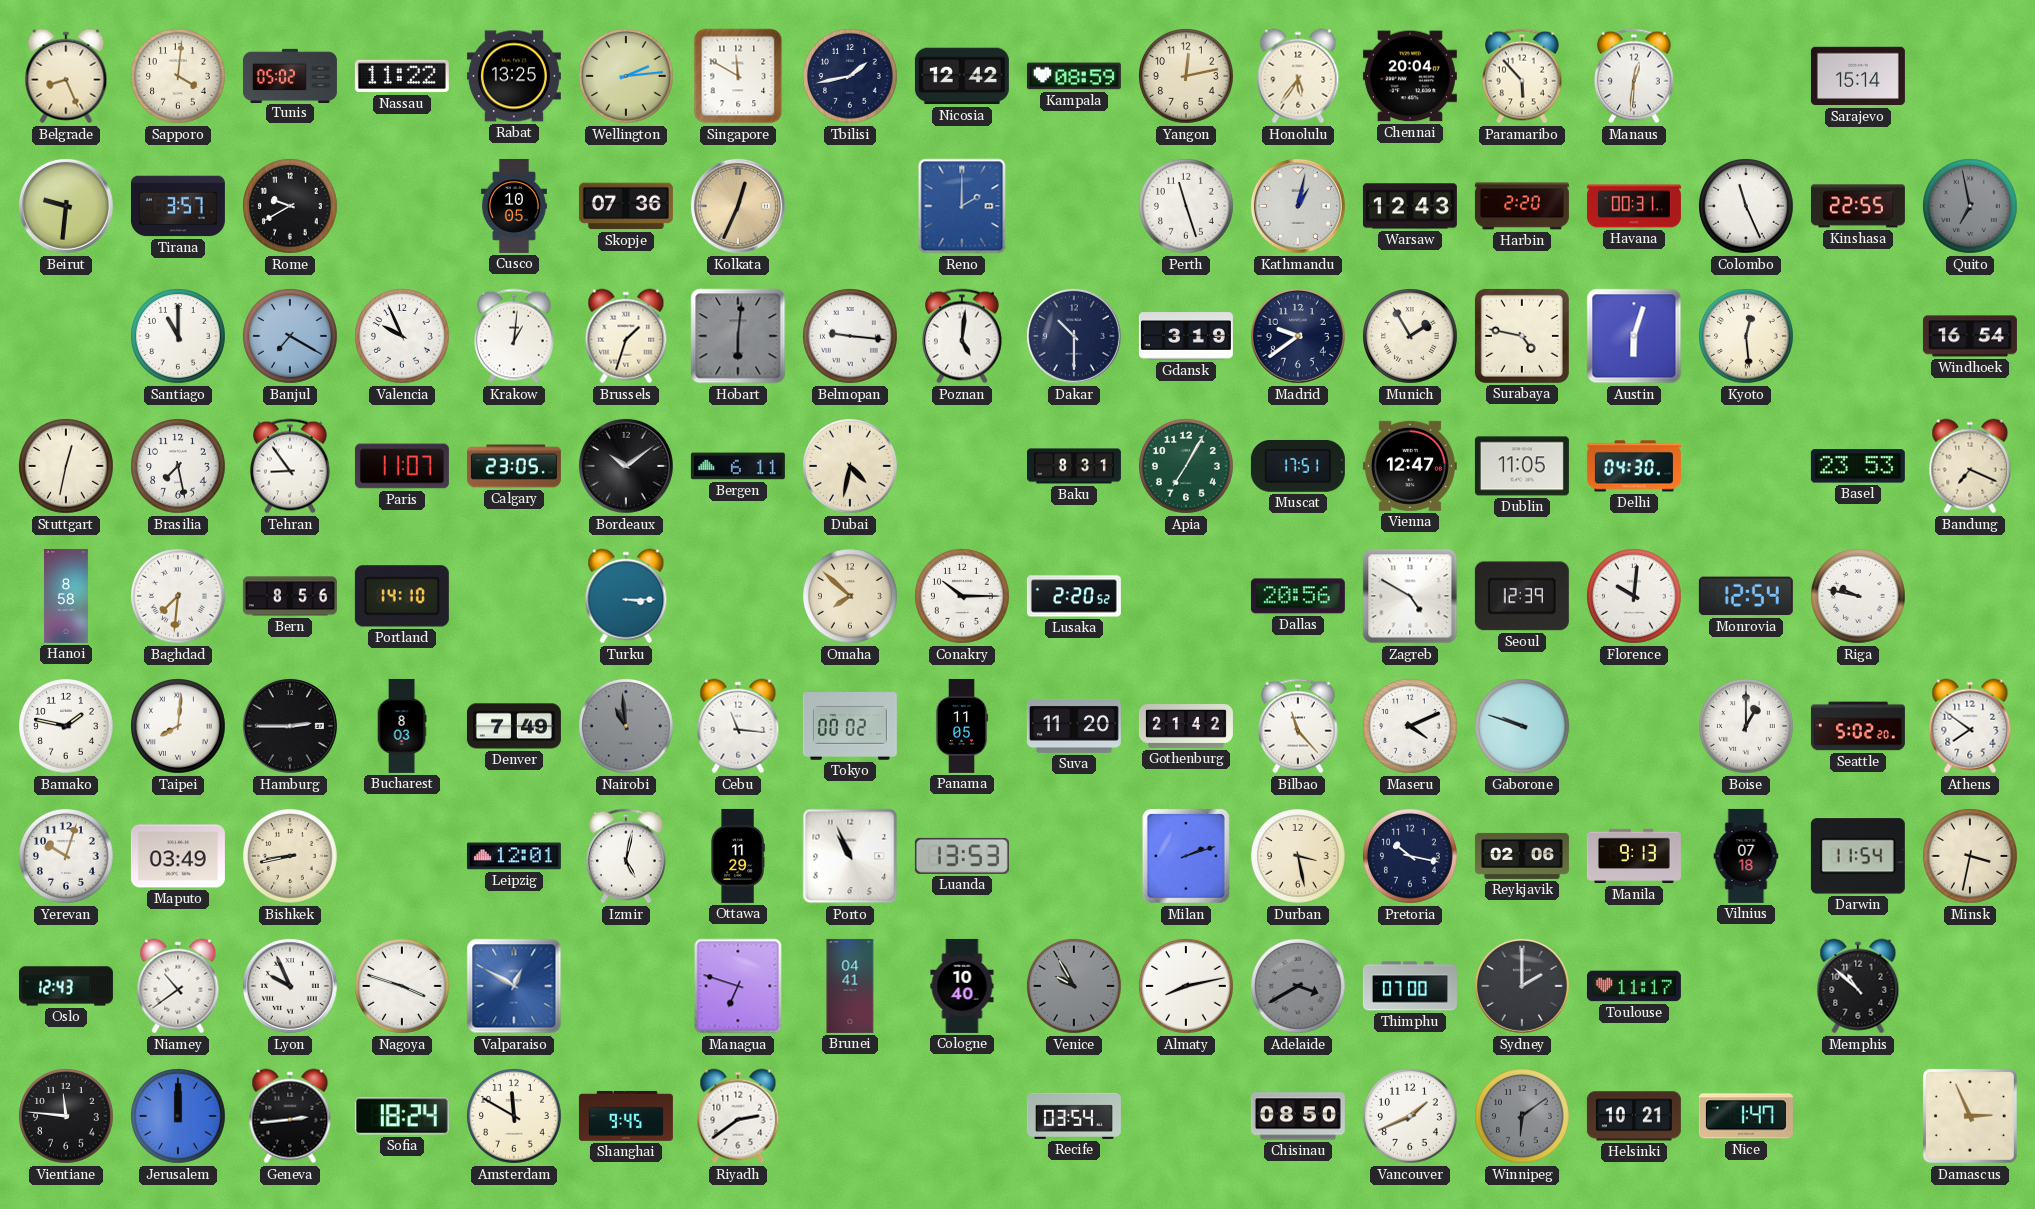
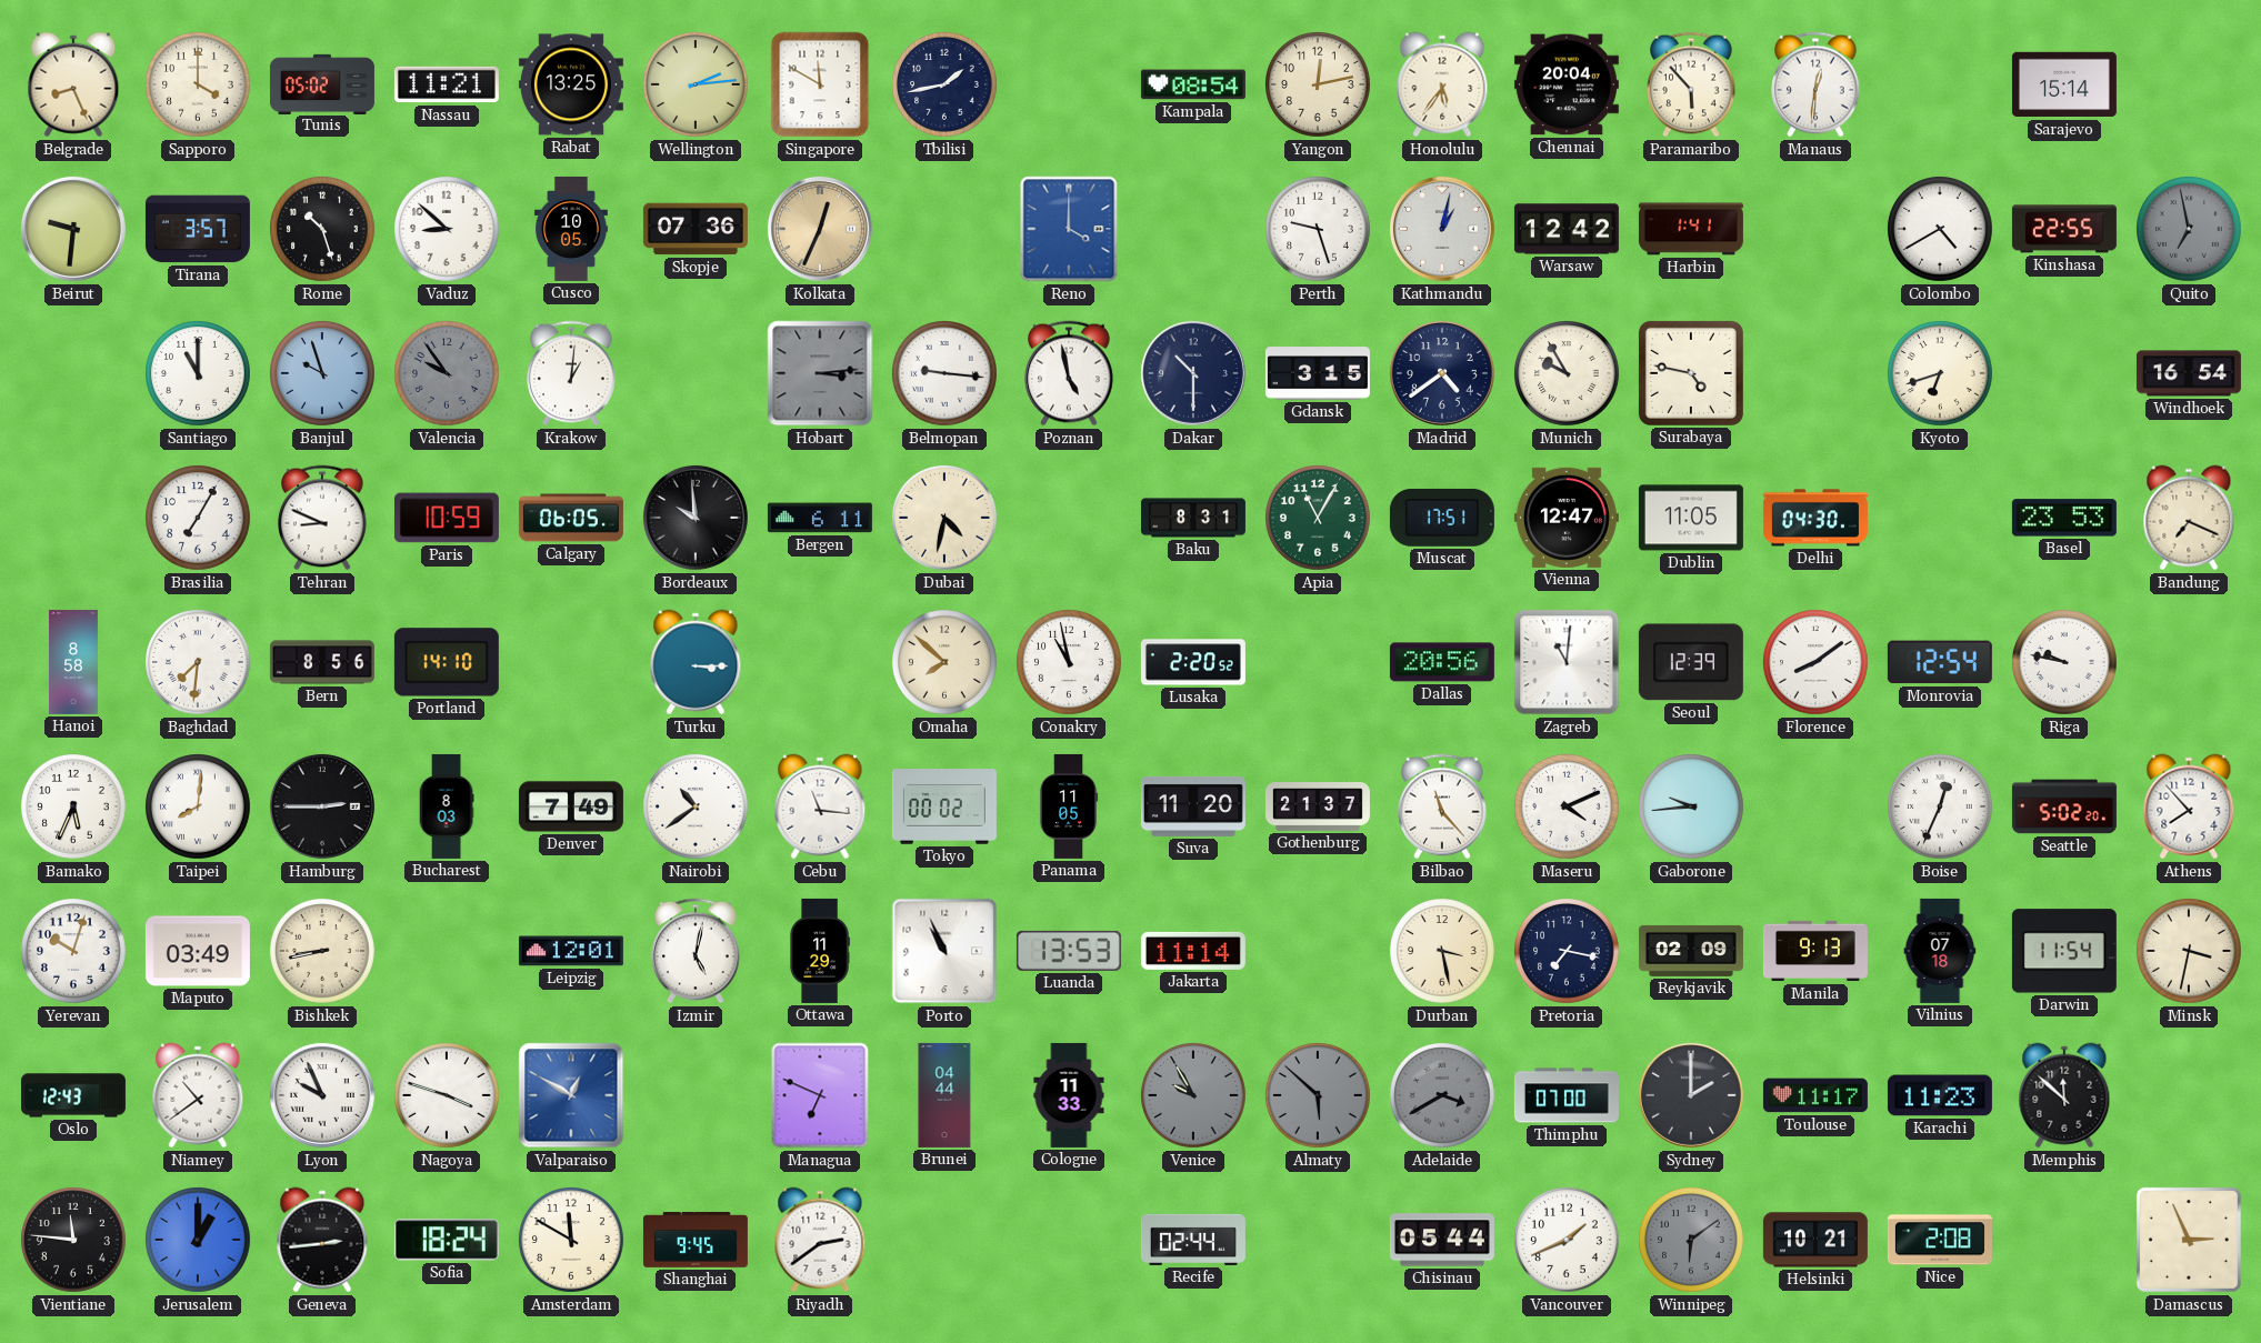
Sapporo: 4:01 -> 4:00 (199, 86)
Nassau: 11:22 -> 11:21 (447, 84)
Nicosia: 12:42 -> none (962, 76)
Kampala: 08:59 -> 08:54 (1193, 84)
Rome: 9:40 -> 10:27 (323, 230)
Vaduz: none -> 8:52 (448, 230)
Reno: 2:00 -> 4:00 (1069, 229)
Perth: 11:27 -> 9:27 (1319, 230)
Warsaw: 12:43 -> 12:42 (1567, 229)
Harbin: 2:20 -> 1:41 (1691, 229)
Havana: 00:31 -> none (1634, 206)
Colombo: 11:26 -> 4:40 (1941, 230)
Banjul: 7:20 -> 9:57 (323, 374)
Valencia: 9:56 -> 9:54 (448, 374)
Valencia dial: white -> grey (448, 374)
Brussels: 1:33 -> none (626, 336)
Hobart: 6:01 -> 3:14 (820, 373)
Poznan: 5:01 -> 4:58 (1070, 373)
Gdansk: 3:19 -> 3:15 (1318, 373)
Madrid: 9:39 -> 4:39 (1442, 373)
Munich: 1:55 -> 9:55 (1568, 374)
Austin: 6:03 -> none (1634, 336)
Kyoto: 12:29 -> 6:42 (1941, 374)
Stuttgart: 12:32 -> none (67, 467)
Brasilia: 7:28 -> 7:05 (199, 519)
Tehran: 8:54 -> 8:49 (323, 518)
Paris: 11:07 -> 10:59 (447, 518)
Calgary: 23:05 -> 06:05 (571, 518)
Bordeaux: 10:09 -> 9:59 (696, 518)
Apia: 7:05 -> 11:05 (1319, 519)
Conakry: 10:15 -> 10:58 (1070, 663)
Zagreb: 4:50 -> 11:01 (1567, 662)
Florence: 10:01 -> 8:09 (1817, 663)
Bamako: 1:47 -> 5:34 (74, 808)
Nairobi: 10:59 -> 10:39 (697, 808)
Nairobi dial: grey -> white (697, 808)
Gothenburg: 21:42 -> 21:37 (1318, 808)
Gaborone: 9:48 -> 9:44 (1692, 808)
Boise: 1:00 -> 12:34 (1941, 808)
Athens: 7:51 -> 7:53 (2189, 806)
Jakarta: none -> 11:14 (1193, 951)
Milan: 2:12 -> none (1186, 856)
Pretoria: 10:17 -> 7:17 (1568, 952)
Reykjavik: 02:06 -> 02:09 (1691, 951)
Managua: 6:48 -> 6:49 (820, 1095)
Brunei: 04:41 -> 04:44 (944, 1095)
Cologne: 10:40 -> 11:33 (1069, 1095)
Almaty: 8:13 -> 5:52 (1319, 1096)
Almaty dial: white -> grey (1319, 1096)
Karachi: none -> 11:23 (1940, 1095)
Memphis: 10:52 -> 11:52 (2064, 1095)
Jerusalem: 12:00 -> 1:00 (199, 1241)
Recife: 03:54 -> 02:44 (1193, 1240)
Chisinau: 08:50 -> 05:44 (1442, 1240)
Nice: 1:47 -> 2:08 (1940, 1240)
